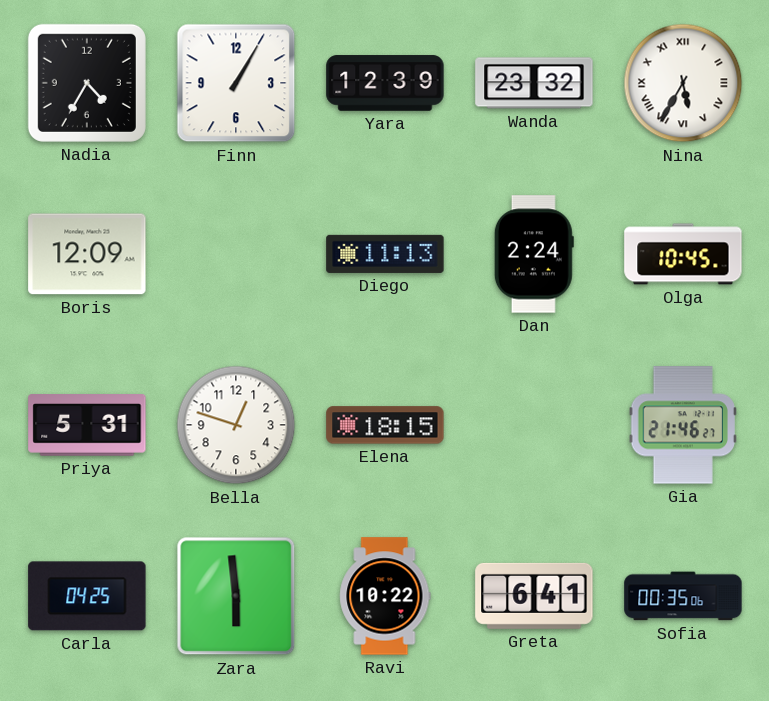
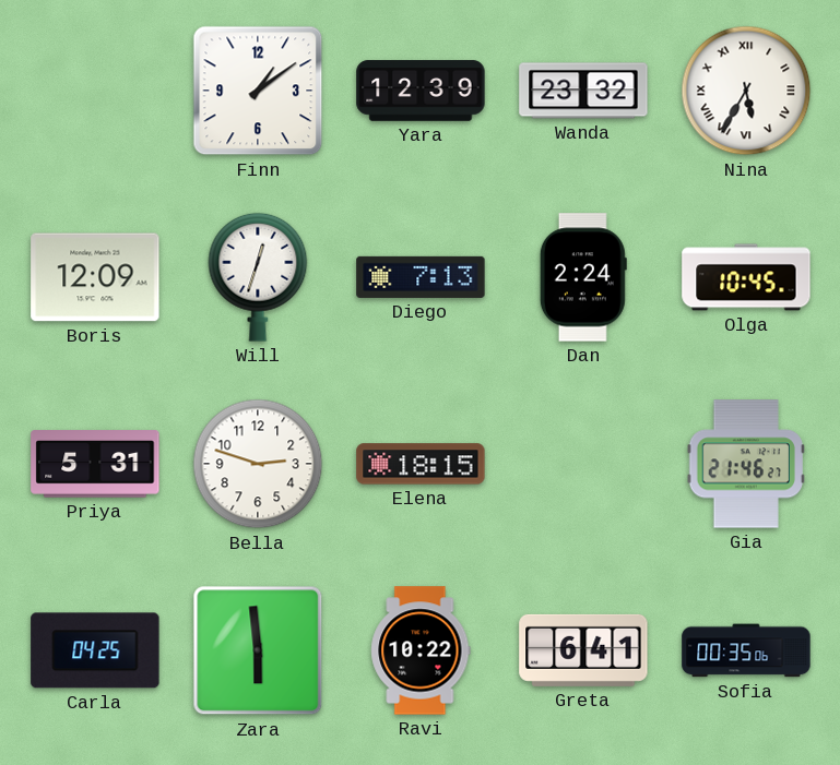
Nadia: 4:35 -> none (87, 83)
Finn: 1:05 -> 1:09 (258, 91)
Will: none -> 12:33 (258, 277)
Diego: 11:13 -> 7:13 (421, 277)
Bella: 12:48 -> 2:48 (258, 464)
